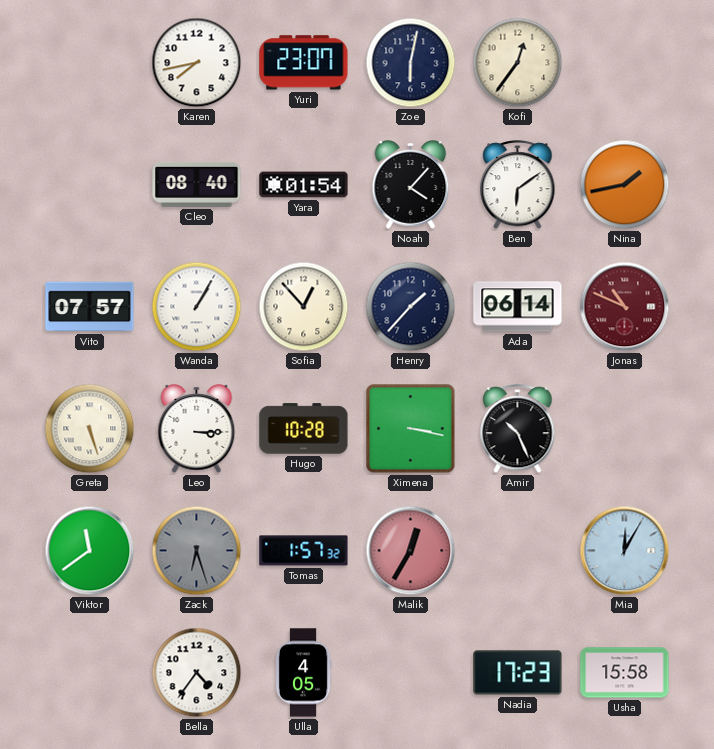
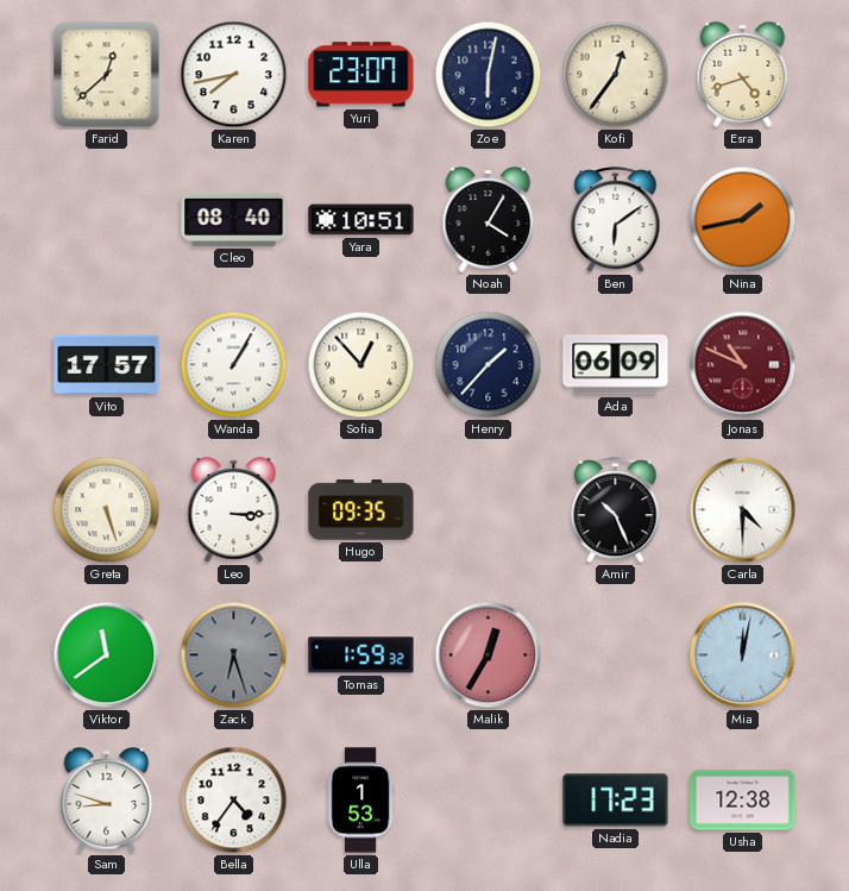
Farid: none -> 12:38 (107, 75)
Esra: none -> 4:42 (743, 75)
Yara: 01:54 -> 10:51 (361, 220)
Noah: 4:07 -> 4:05 (489, 220)
Vito: 07:57 -> 17:57 (107, 365)
Ada: 06:14 -> 06:09 (616, 365)
Hugo: 10:28 -> 09:35 (361, 510)
Ximena: 3:17 -> none (411, 429)
Carla: none -> 4:30 (743, 510)
Tomas: 1:57 -> 1:59 (361, 655)
Mia: 12:05 -> 12:02 (743, 655)
Sam: none -> 8:48 (107, 801)
Ulla: 4:05 -> 1:53 (360, 801)
Usha: 15:58 -> 12:38 (743, 801)
